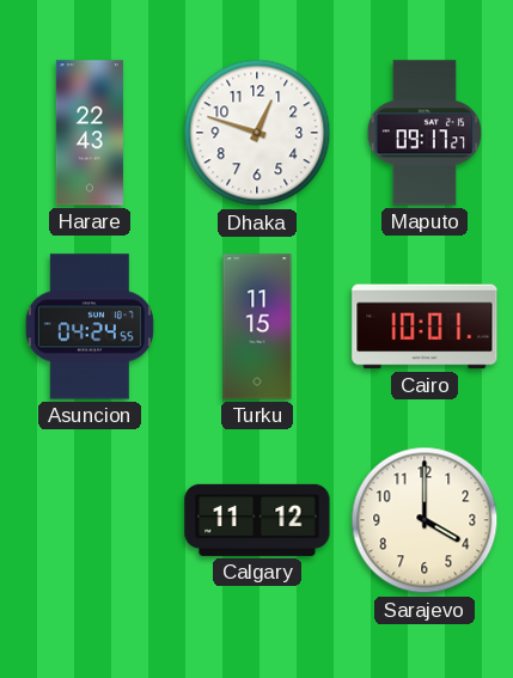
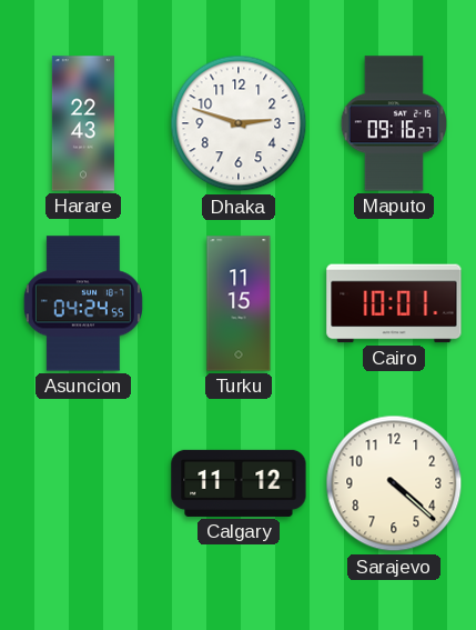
Dhaka: 12:48 -> 2:48 (239, 123)
Maputo: 09:17 -> 09:16 (393, 123)
Sarajevo: 4:00 -> 4:22 (394, 483)
